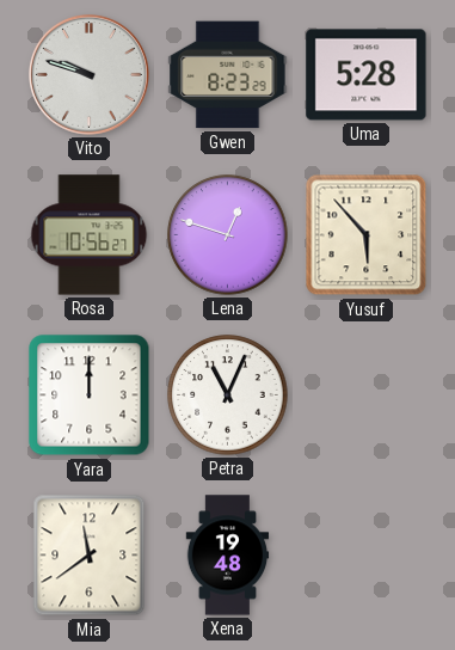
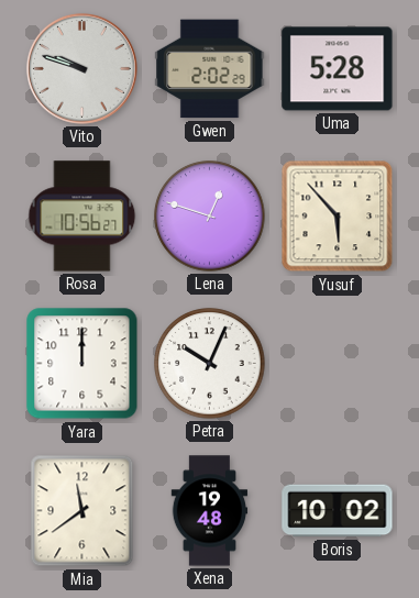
Gwen: 8:23 -> 2:02 (210, 69)
Petra: 11:04 -> 10:04 (210, 364)
Boris: none -> 10:02 (338, 511)
